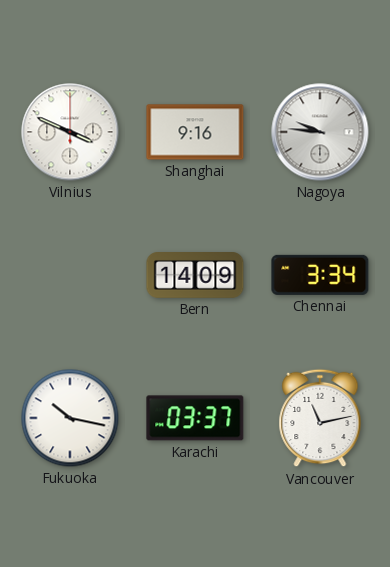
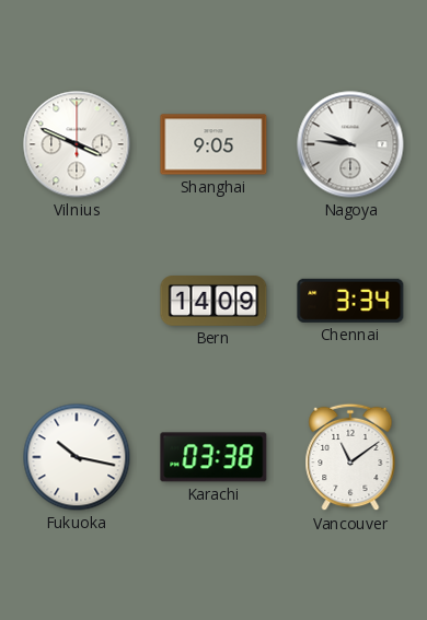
Shanghai: 9:16 -> 9:05 (214, 144)
Karachi: 03:37 -> 03:38 (214, 457)
Vancouver: 11:13 -> 11:09 (350, 457)
